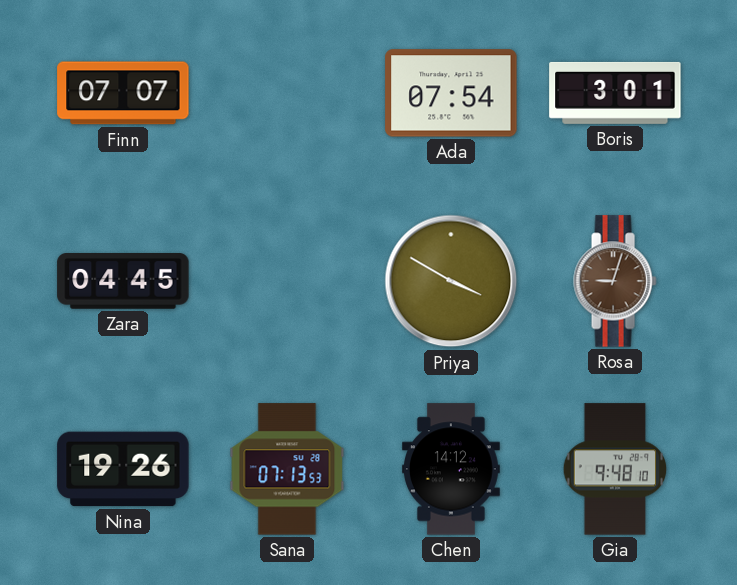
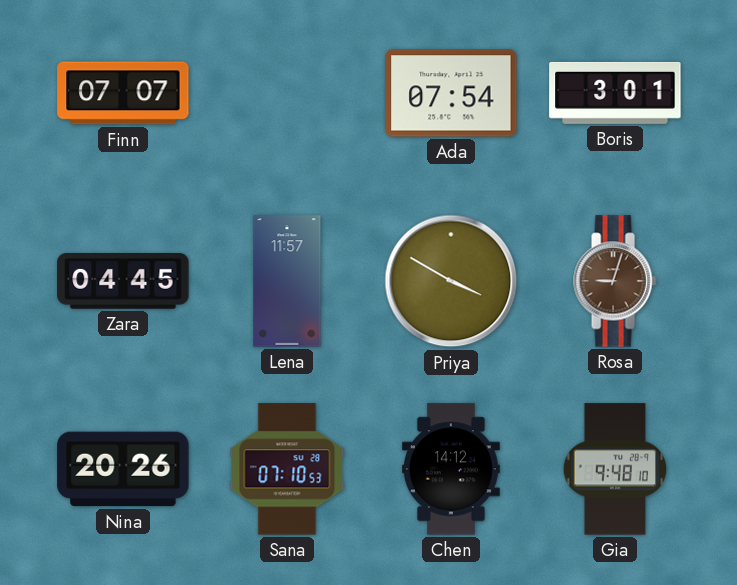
Lena: none -> 11:57 (287, 281)
Nina: 19:26 -> 20:26 (123, 469)
Sana: 07:13 -> 07:10 (287, 469)
